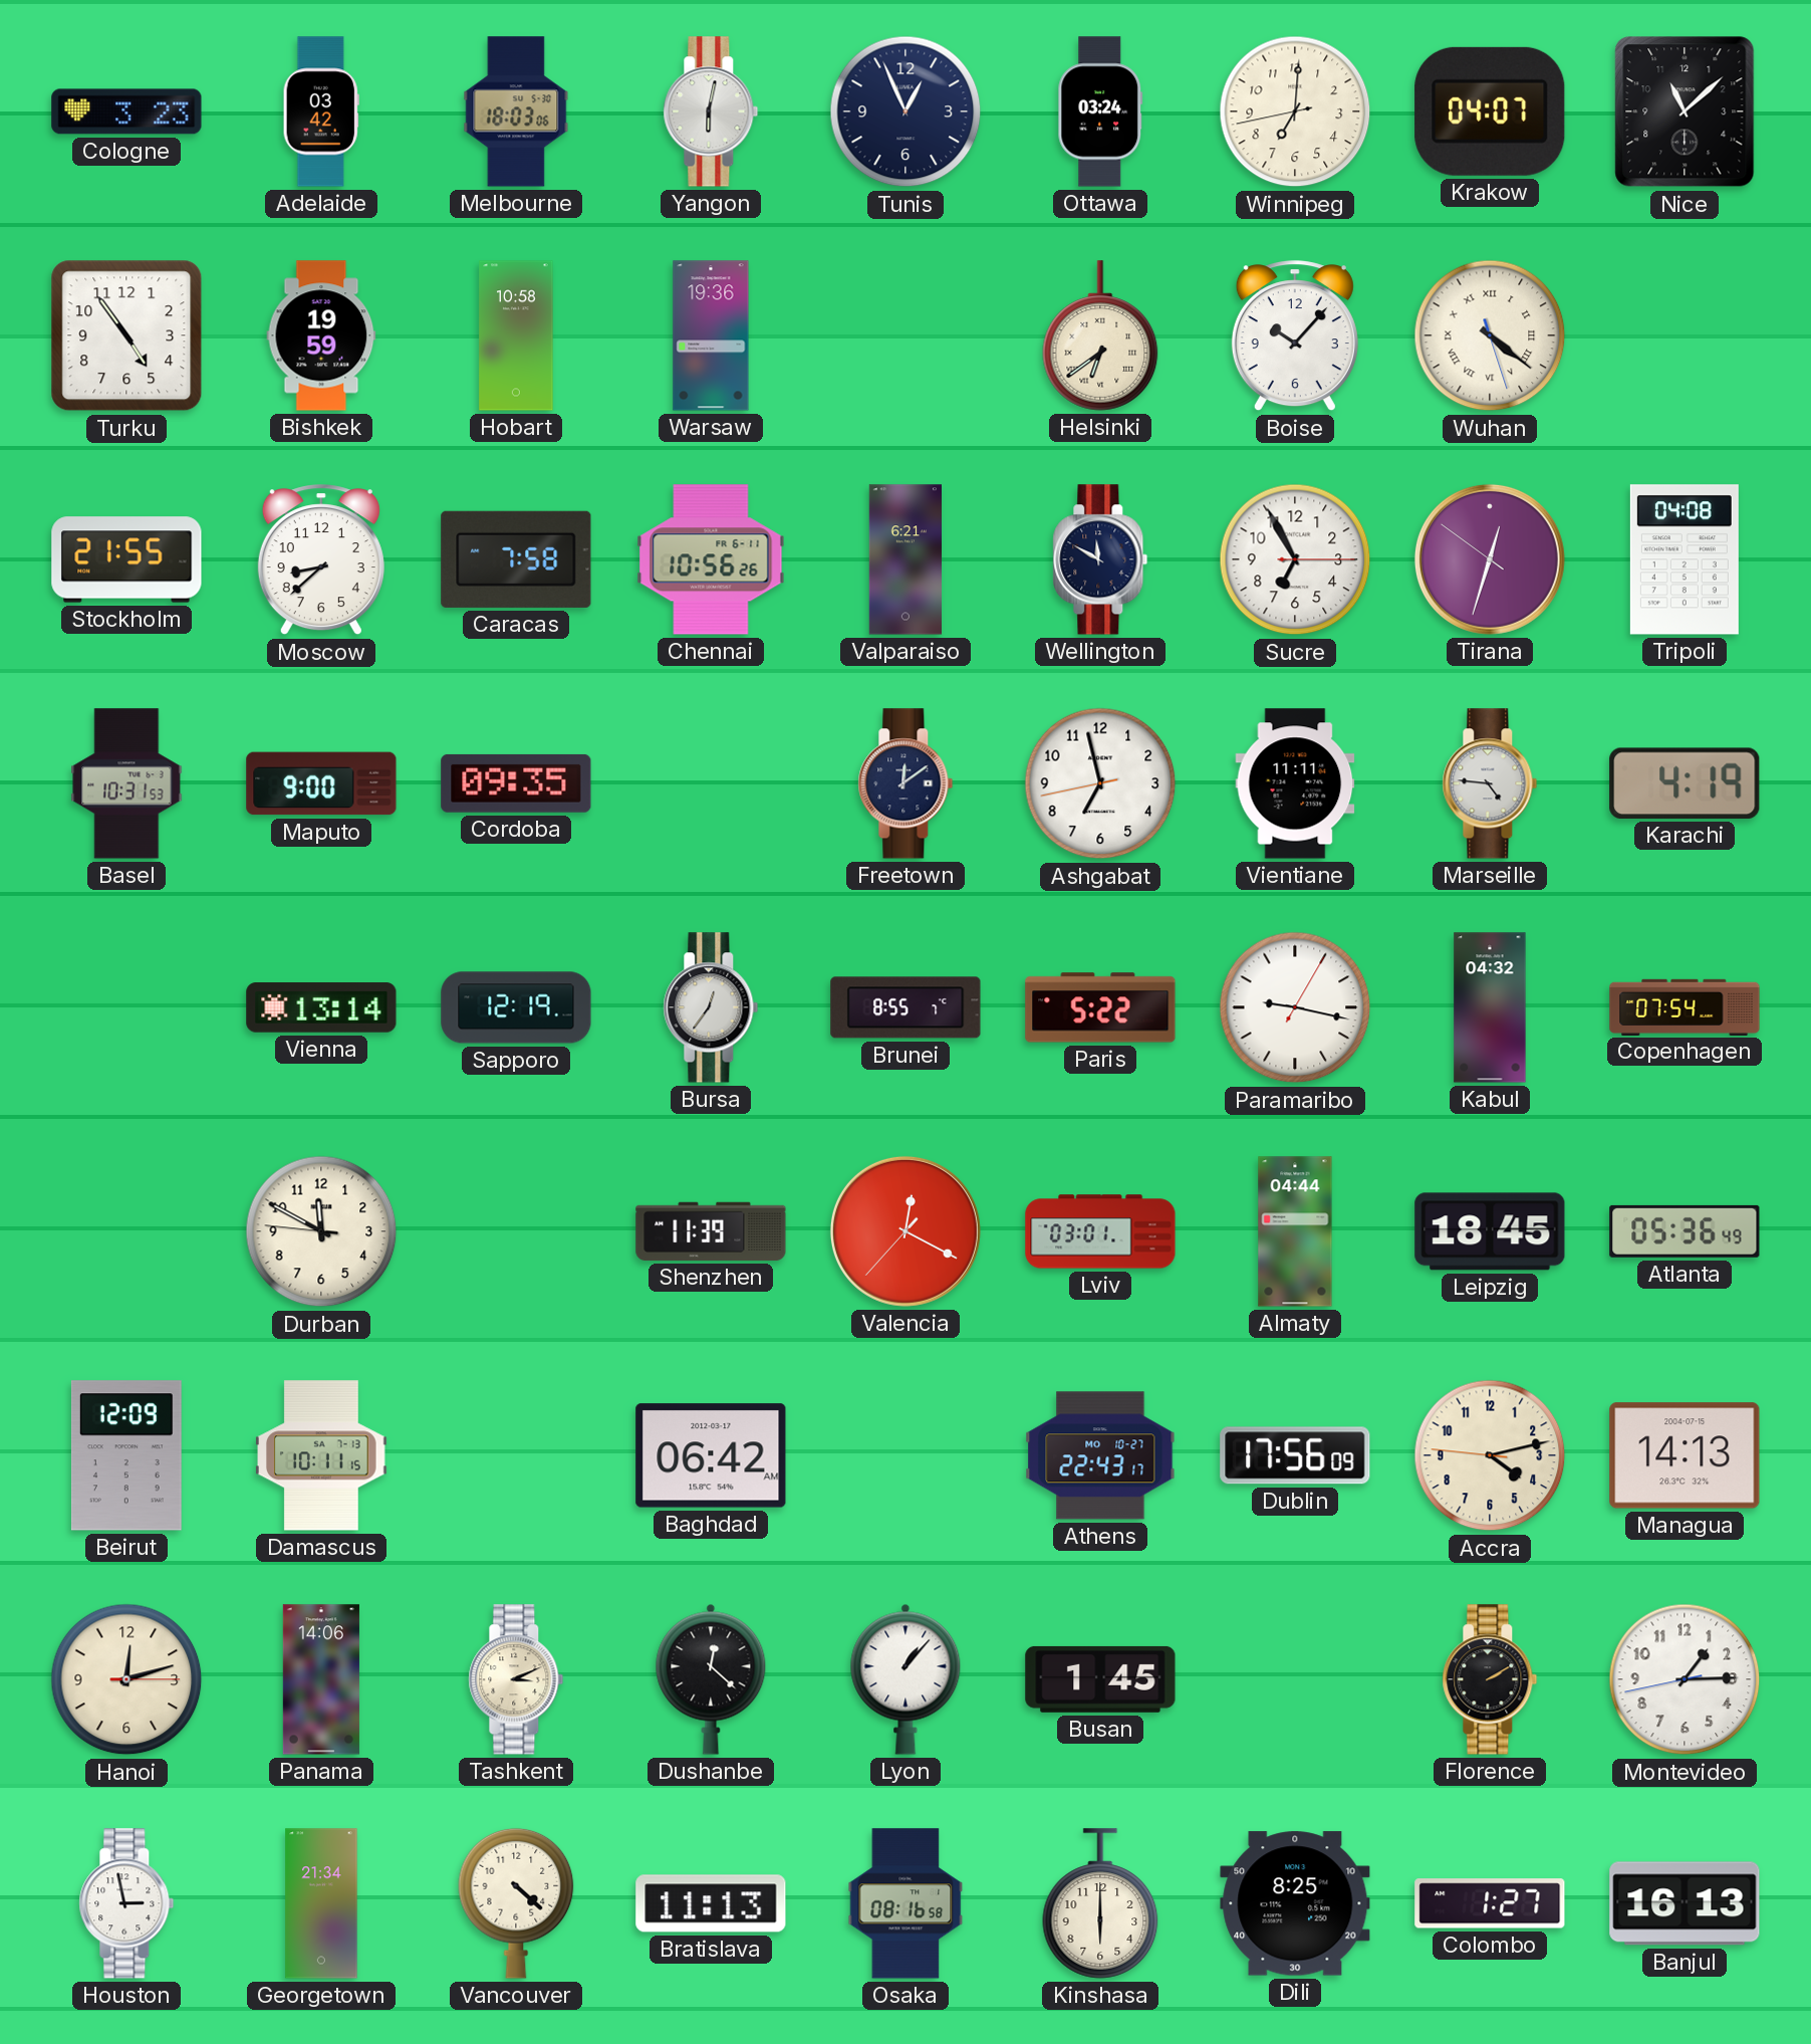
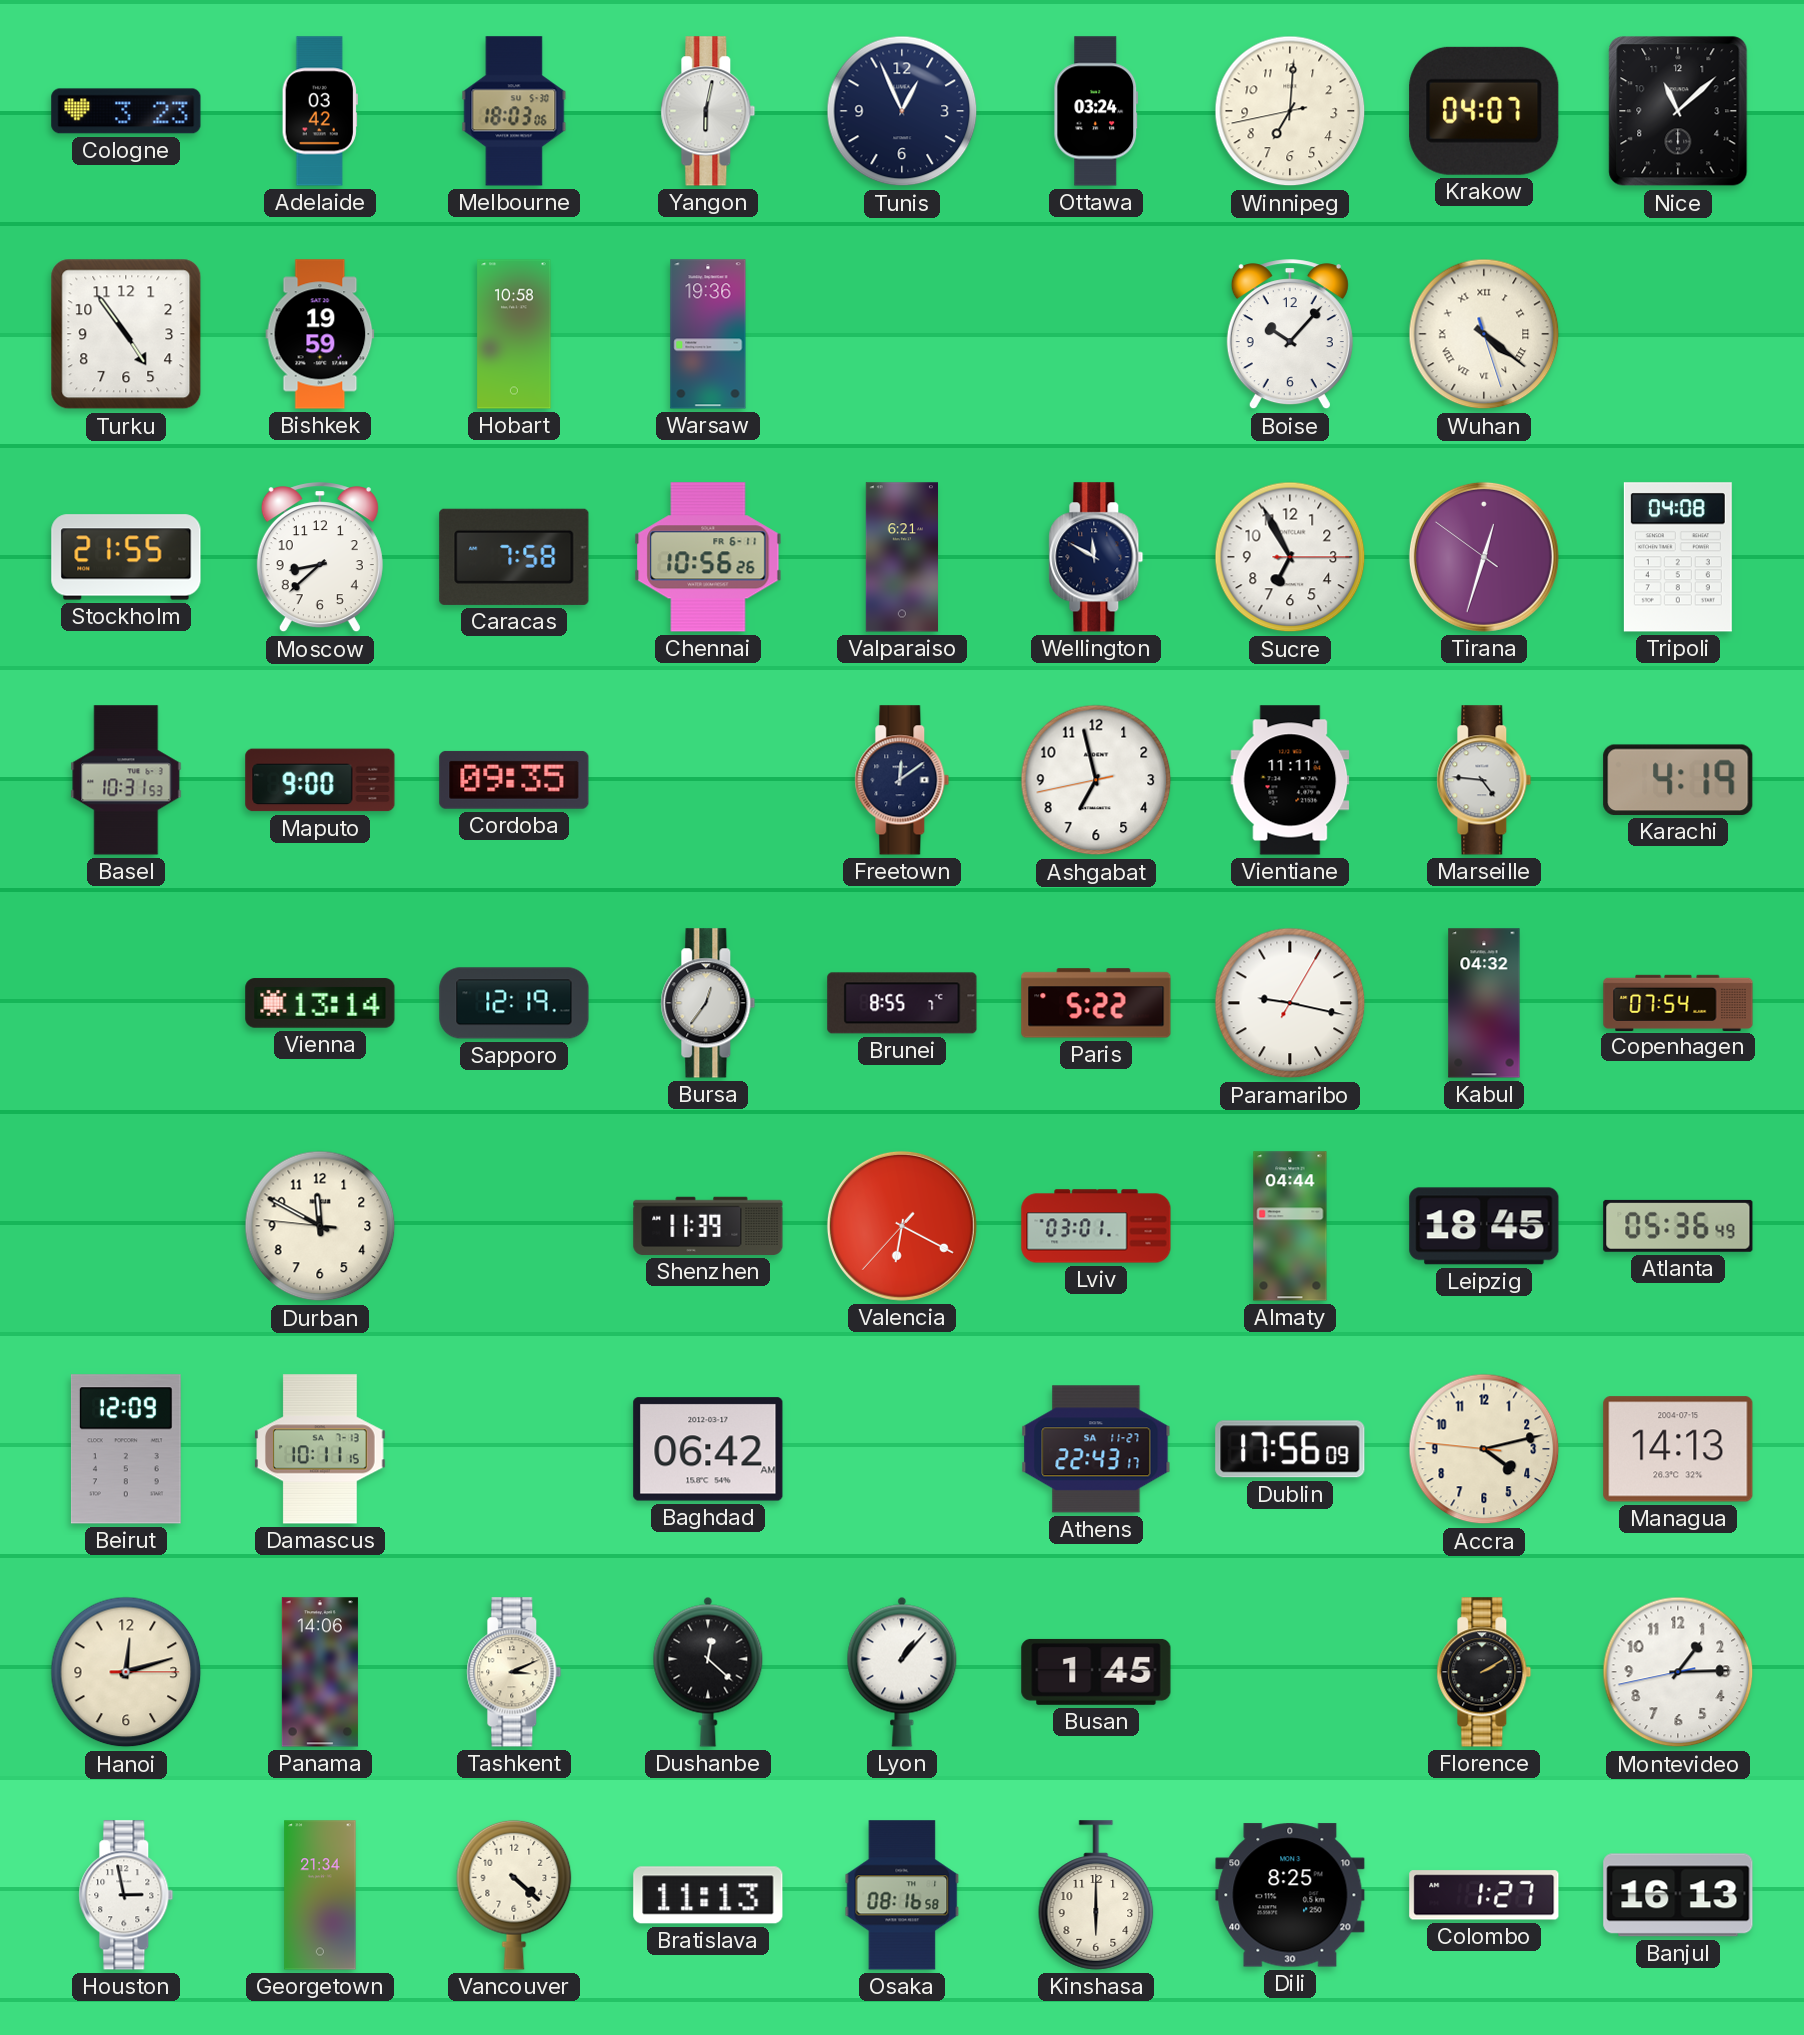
Helsinki: 6:39 -> none (1100, 335)
Valencia: 12:19 -> 6:19 (902, 1226)
Athens date: MO 10-27 -> SA 11-27 (1096, 1449)
